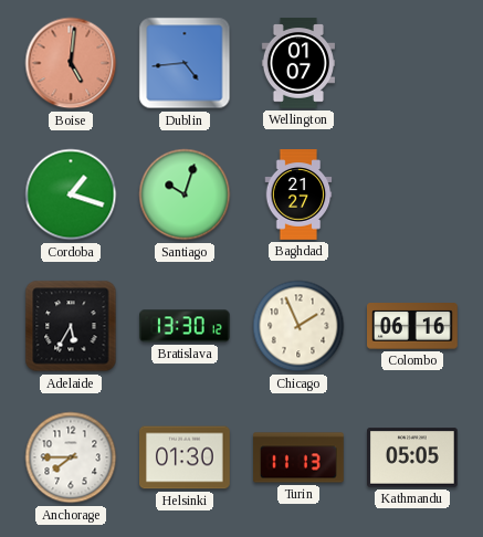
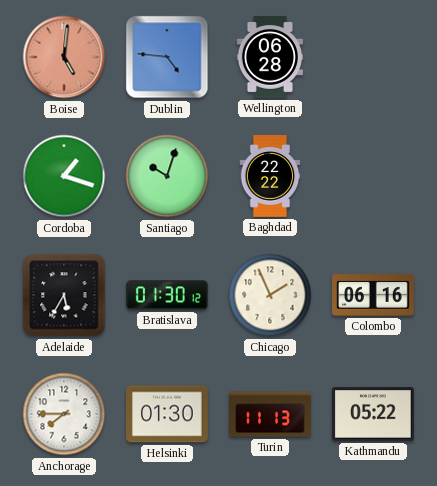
Dublin: 4:44 -> 4:46 (167, 57)
Wellington: 01:07 -> 06:28 (270, 57)
Baghdad: 21:27 -> 22:22 (270, 176)
Bratislava: 13:30 -> 01:30 (168, 295)
Kathmandu: 05:05 -> 05:22 (374, 414)
